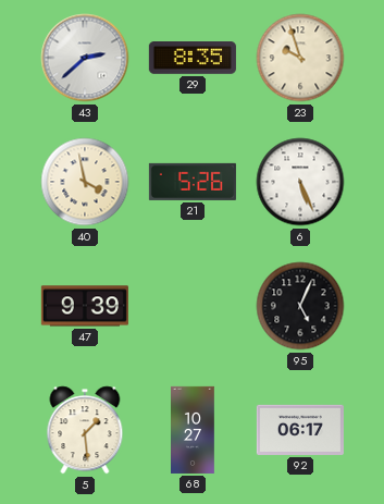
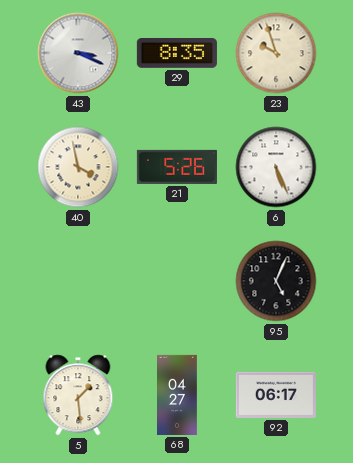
43: 2:38 -> 3:19 (78, 53)
47: 9:39 -> none (85, 306)
68: 10:27 -> 04:27 (178, 395)
